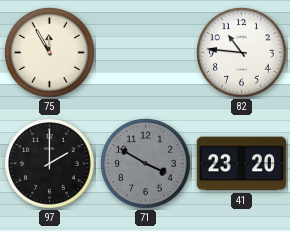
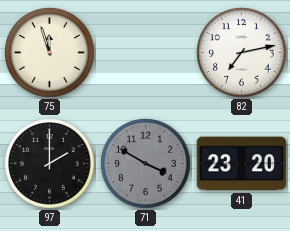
75: 11:55 -> 11:57 (50, 53)
82: 10:46 -> 7:13 (242, 53)
